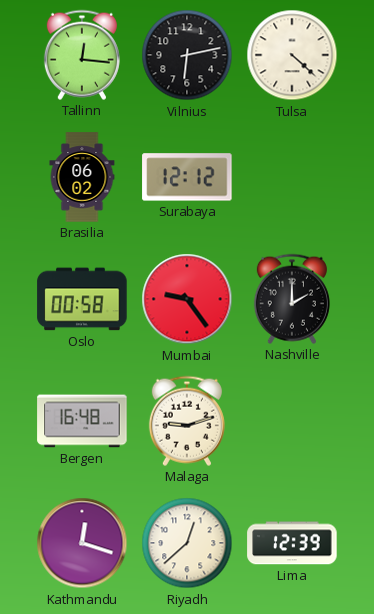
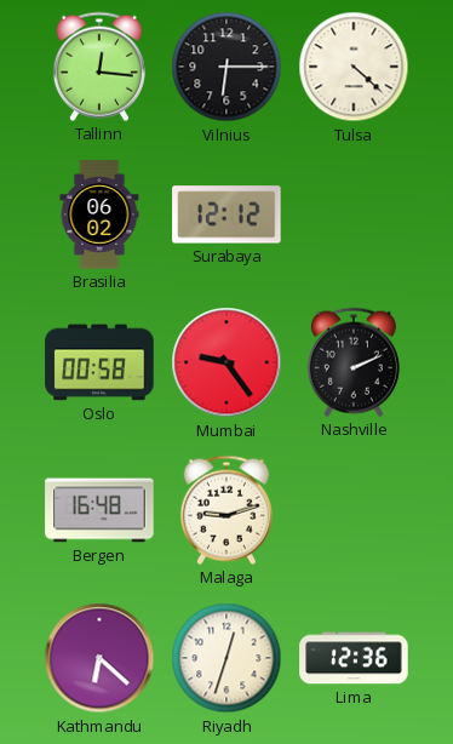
Vilnius: 6:13 -> 6:15 (226, 67)
Nashville: 2:00 -> 2:11 (354, 362)
Kathmandu: 12:18 -> 6:22 (99, 658)
Riyadh: 12:38 -> 12:33 (226, 658)
Lima: 12:39 -> 12:36 (354, 658)
